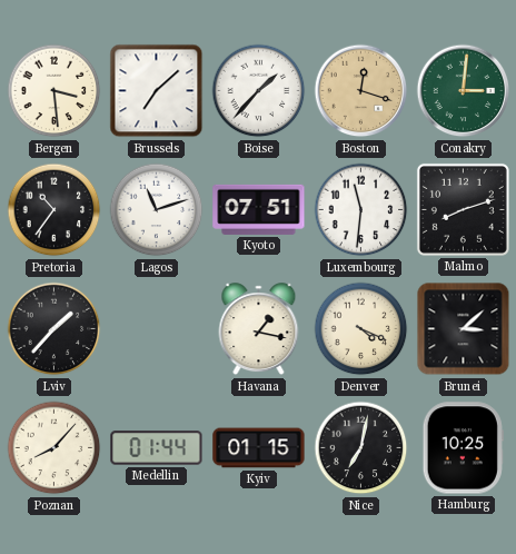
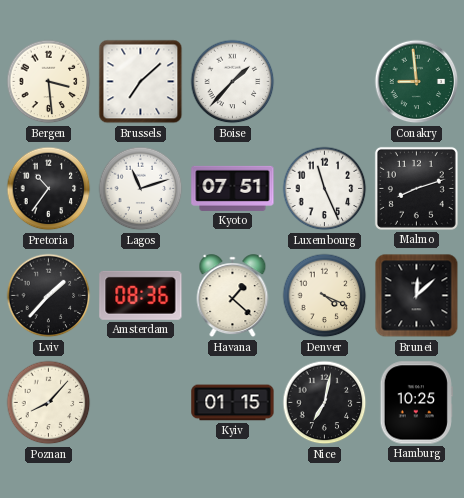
Boston: 12:18 -> none (361, 91)
Conakry: 3:01 -> 8:59 (417, 82)
Luxembourg: 11:31 -> 11:26 (325, 189)
Amsterdam: none -> 08:36 (141, 295)
Havana: 1:17 -> 1:22 (233, 296)
Brunei: 3:08 -> 12:08 (417, 296)
Medellin: 01:44 -> none (157, 448)
